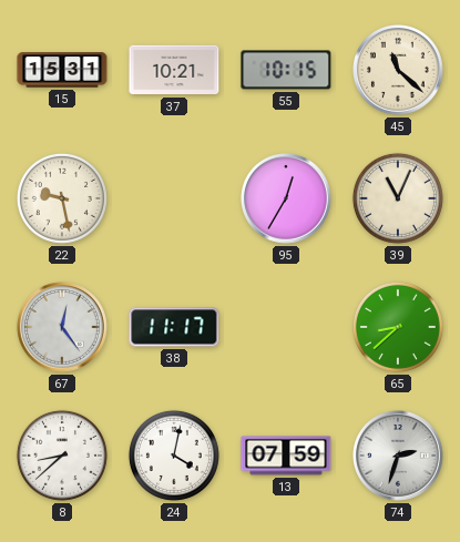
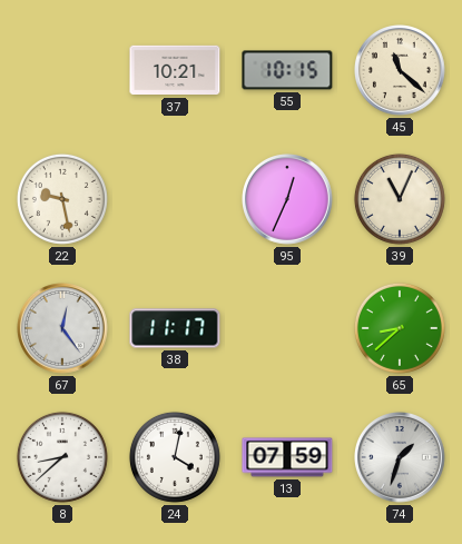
15: 15:31 -> none (62, 70)
95: 12:35 -> 12:34 (288, 200)
74: 2:33 -> 1:33 (401, 458)
